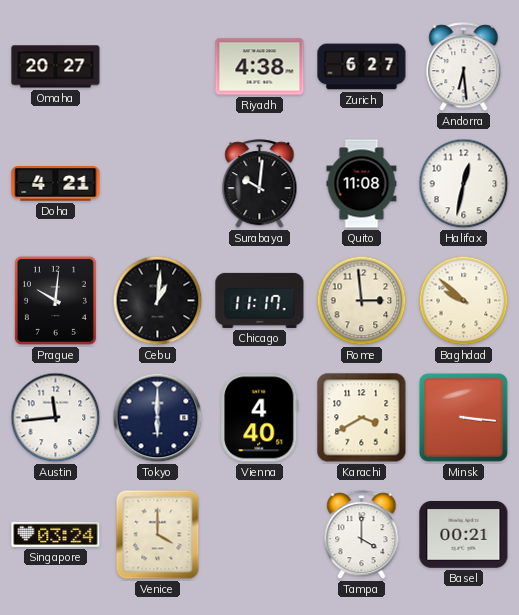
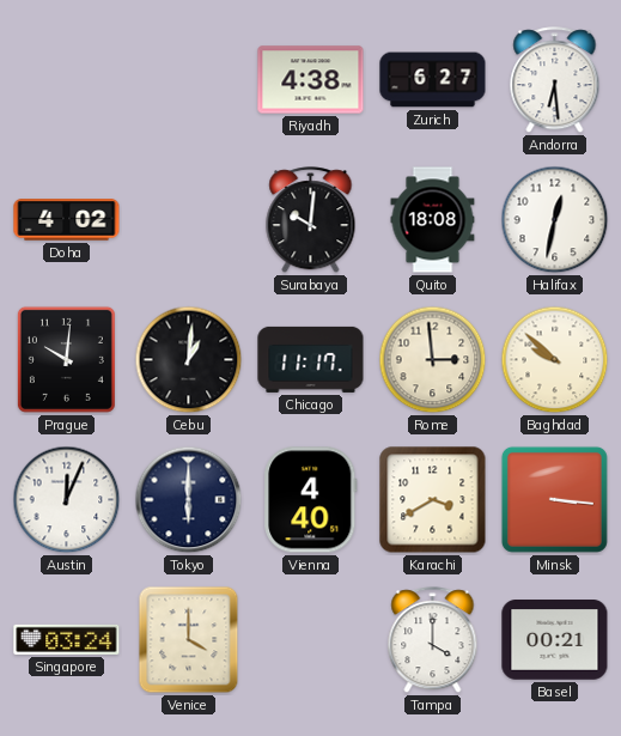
Omaha: 20:27 -> none (56, 67)
Doha: 4:21 -> 4:02 (67, 220)
Quito: 11:08 -> 18:08 (433, 220)
Austin: 11:44 -> 12:04 (67, 500)
